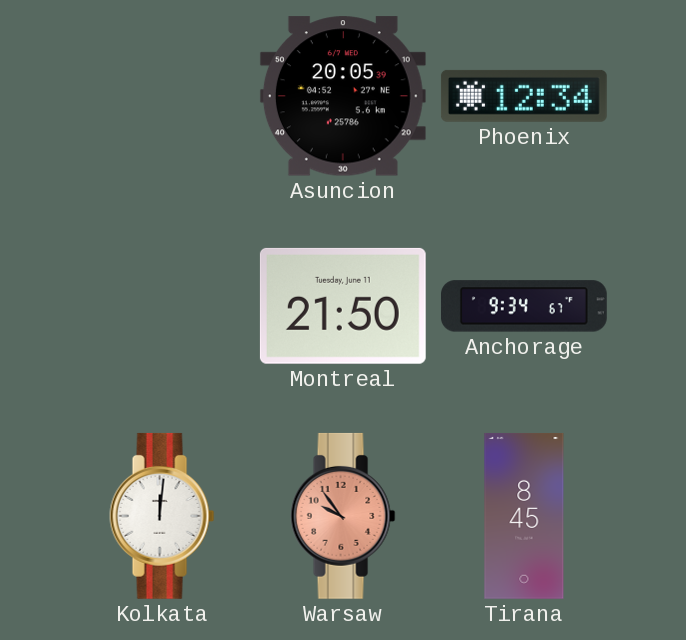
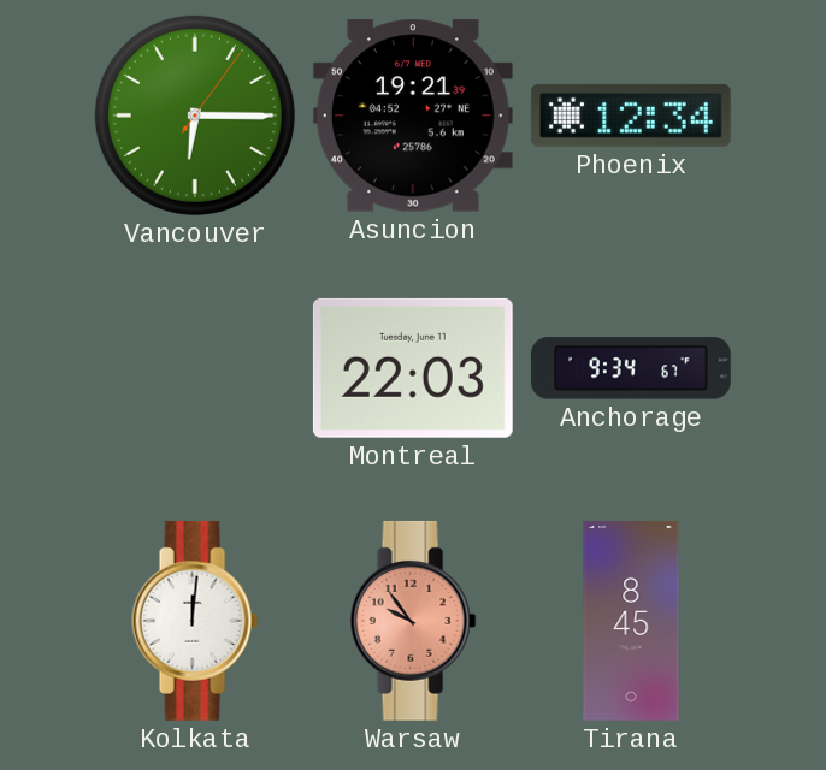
Vancouver: none -> 6:15 (195, 115)
Asuncion: 20:05 -> 19:21 (413, 115)
Montreal: 21:50 -> 22:03 (413, 368)
